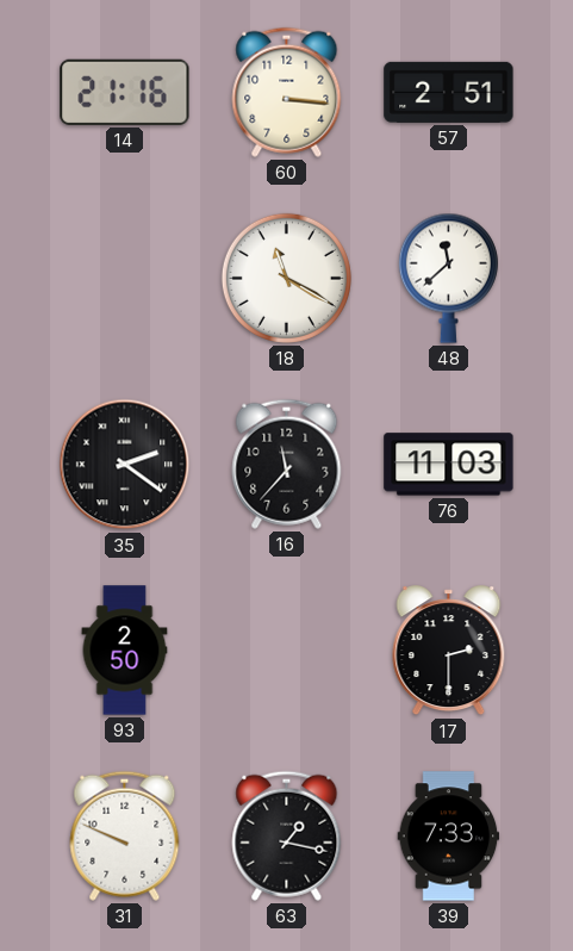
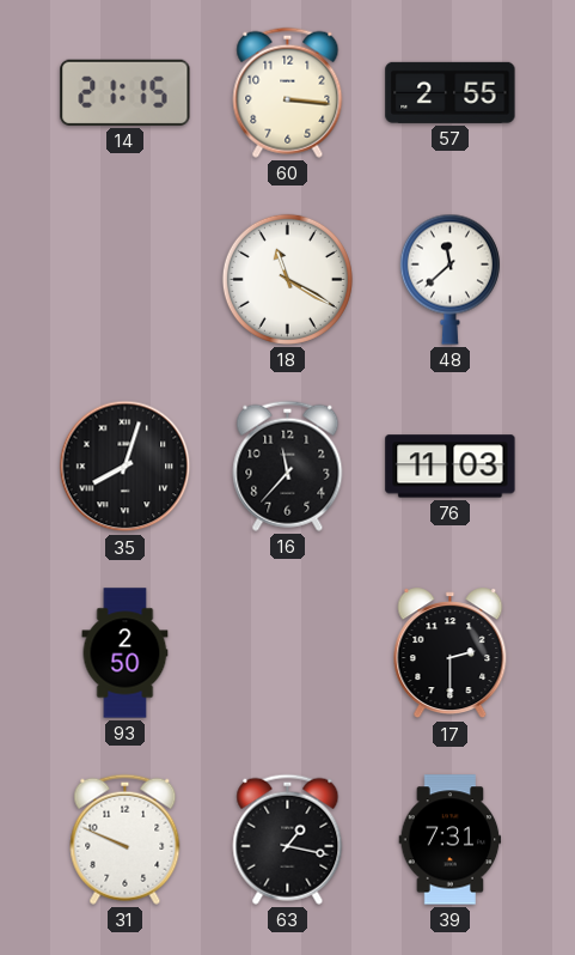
14: 21:16 -> 21:15 (126, 92)
57: 2:51 -> 2:55 (451, 92)
35: 2:21 -> 8:03 (126, 467)
39: 7:33 -> 7:31 (451, 840)
